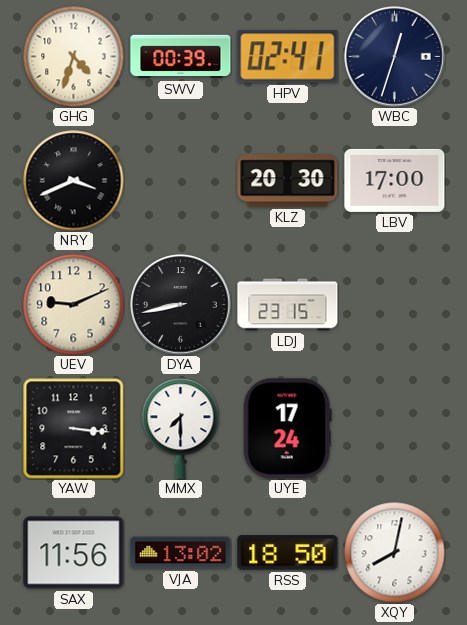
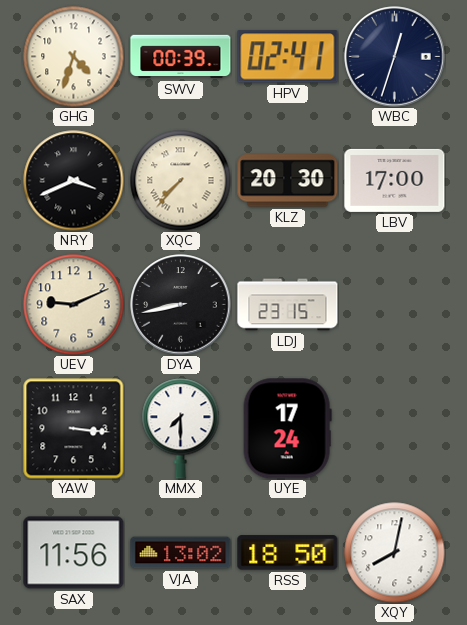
XQC: none -> 7:37 (181, 181)
